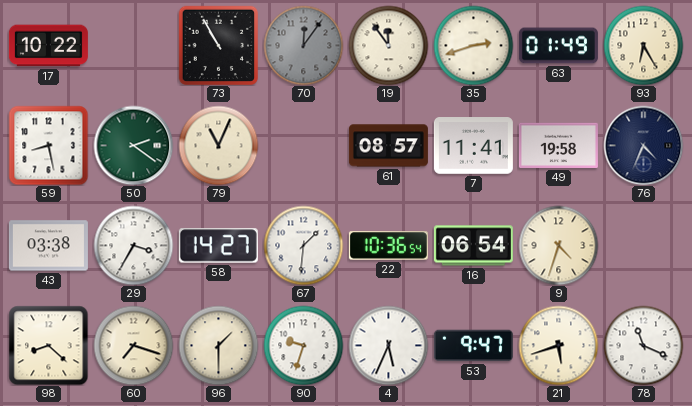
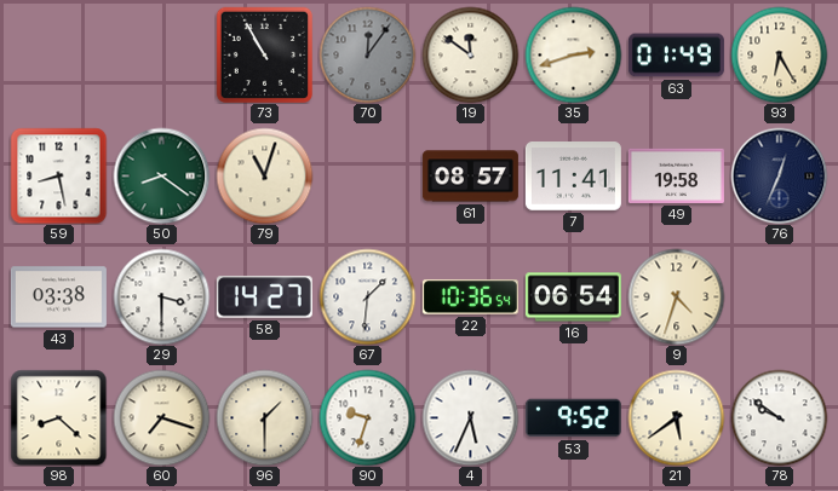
17: 10:22 -> none (48, 46)
19: 11:54 -> 11:51 (470, 54)
50: 2:21 -> 8:21 (161, 175)
79: 11:04 -> 11:03 (264, 175)
76: 4:34 -> 12:34 (779, 175)
29: 3:35 -> 3:30 (161, 296)
53: 9:47 -> 9:52 (573, 418)
21: 5:42 -> 5:39 (676, 417)
78: 11:19 -> 9:51 (779, 417)
